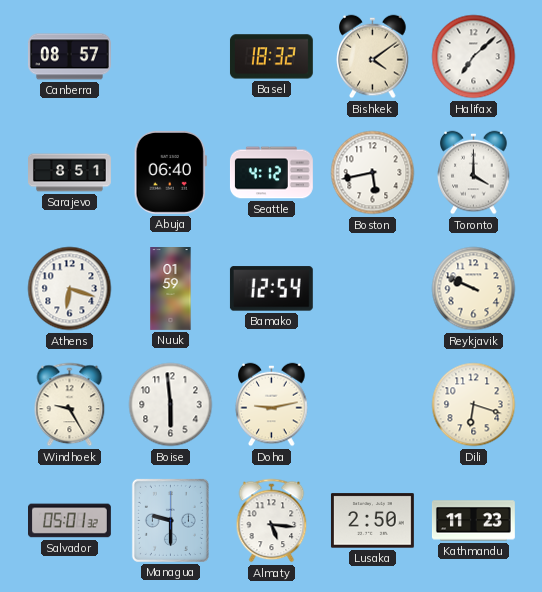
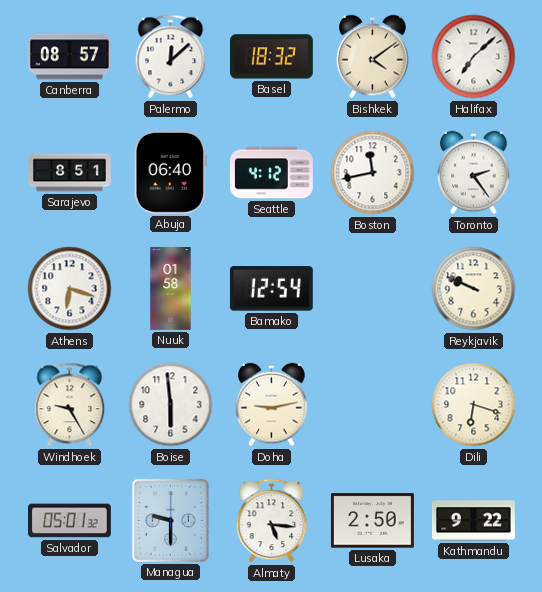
Palermo: none -> 12:08 (171, 57)
Boston: 5:43 -> 11:43 (373, 173)
Toronto: 4:00 -> 2:24 (474, 173)
Nuuk: 01:59 -> 01:58 (171, 289)
Kathmandu: 11:23 -> 9:22 (474, 521)
